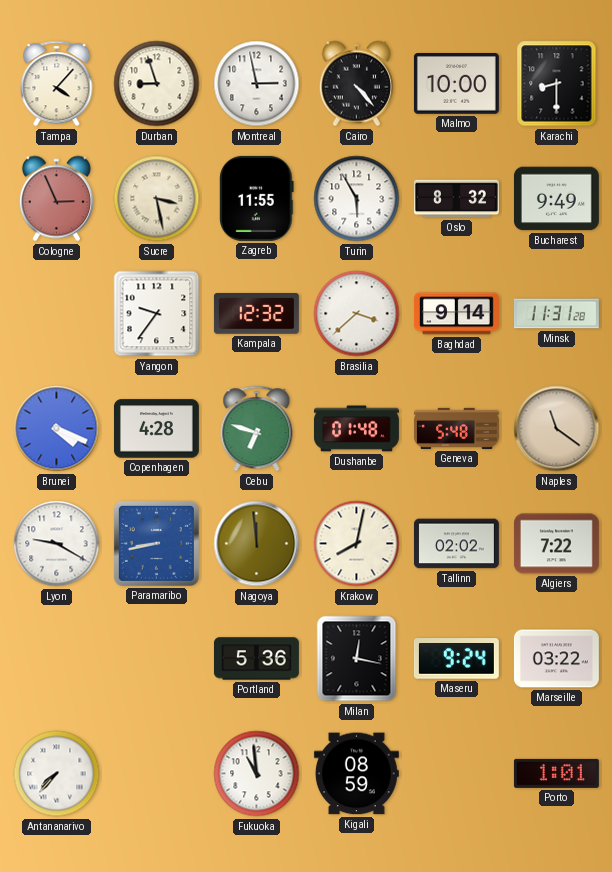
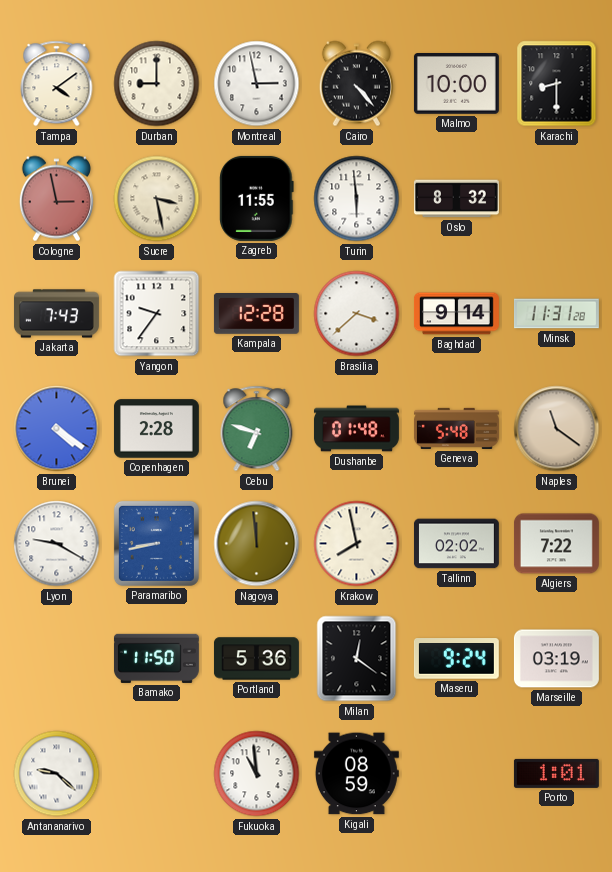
Tampa: 4:07 -> 4:09 (57, 84)
Durban: 8:57 -> 9:00 (157, 84)
Cologne: 2:56 -> 2:58 (56, 199)
Turin: 5:55 -> 5:59 (357, 199)
Bucharest: 9:49 -> none (556, 199)
Jakarta: none -> 7:43 (56, 314)
Kampala: 12:32 -> 12:28 (256, 314)
Brunei: 4:19 -> 4:21 (57, 429)
Copenhagen: 4:28 -> 2:28 (156, 429)
Krakow: 8:02 -> 7:58 (357, 544)
Bamako: none -> 11:50 (156, 658)
Milan: 12:17 -> 12:21 (357, 659)
Marseille: 03:22 -> 03:19 (556, 659)
Antananarivo: 7:37 -> 9:22 (57, 774)
